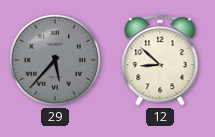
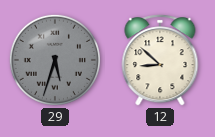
29: 5:37 -> 5:33 (55, 60)
